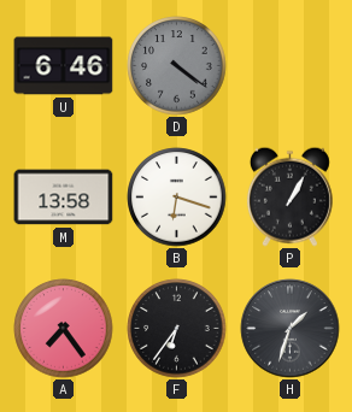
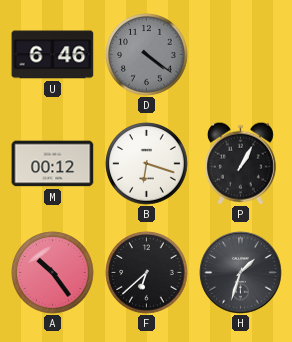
M: 13:58 -> 00:12 (53, 164)
A: 7:24 -> 10:24 (53, 273)
F: 6:36 -> 6:38 (147, 273)
